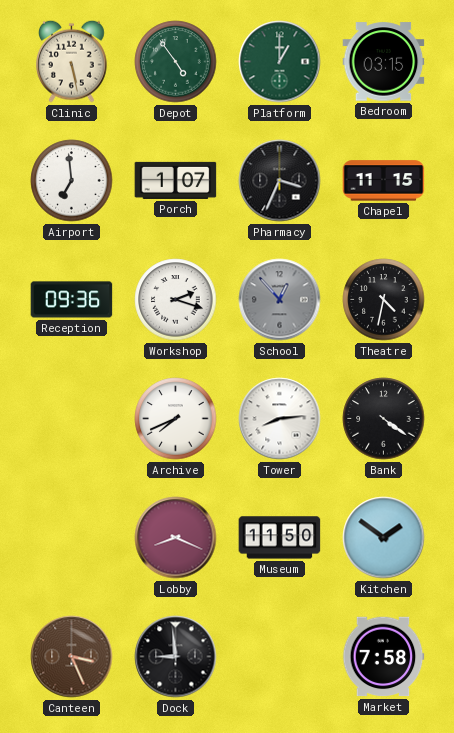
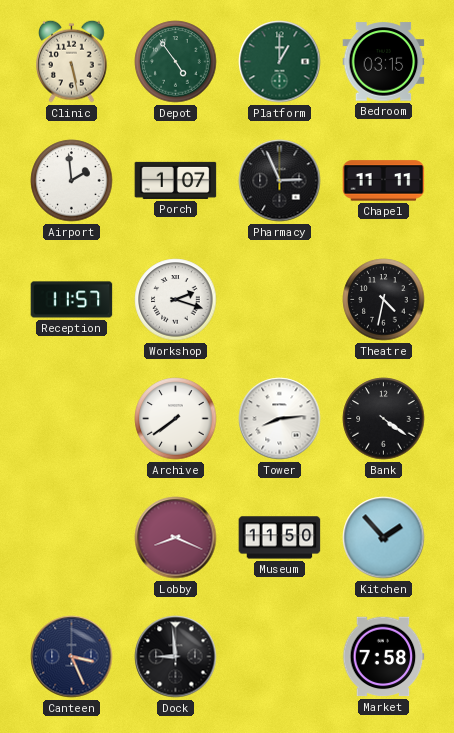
Airport: 6:59 -> 1:59 (72, 181)
Pharmacy: 3:34 -> 2:56 (280, 181)
Chapel: 11:15 -> 11:11 (384, 181)
Reception: 09:36 -> 11:57 (72, 300)
School: 12:53 -> none (280, 300)
Archive: 7:41 -> 7:39 (176, 419)
Kitchen: 1:51 -> 1:53 (384, 538)
Canteen dial: brown -> navy (72, 657)
